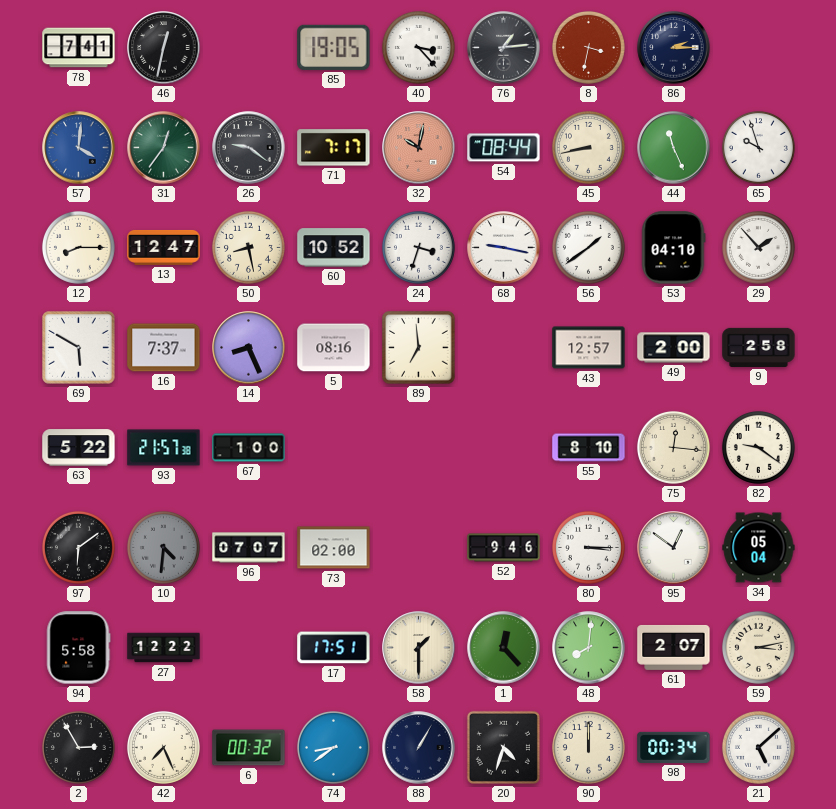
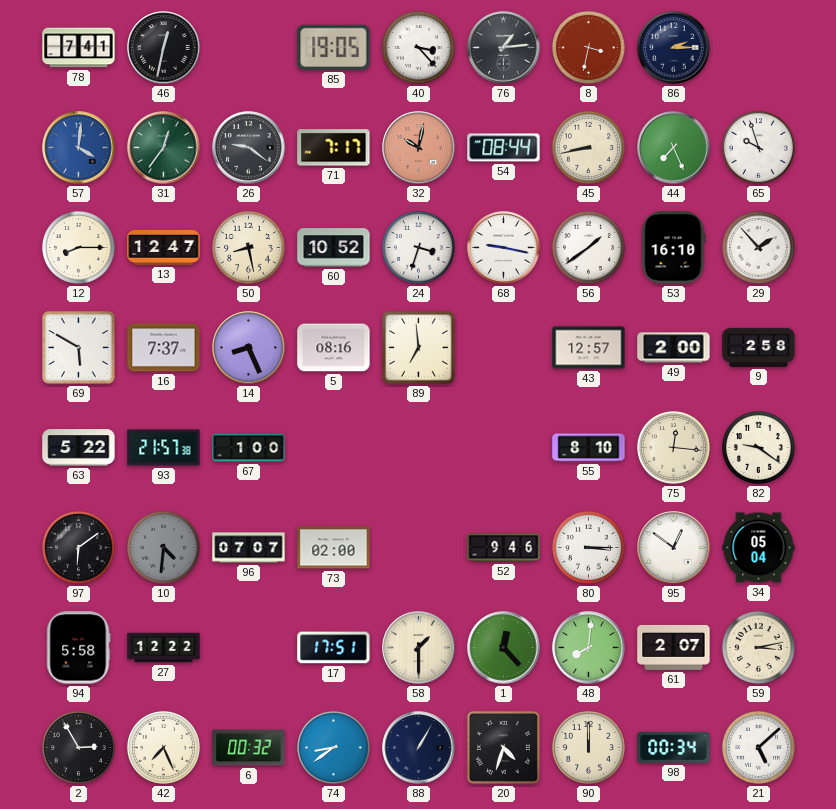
44: 11:26 -> 7:26 (674, 148)
53: 04:10 -> 16:10 (674, 248)
